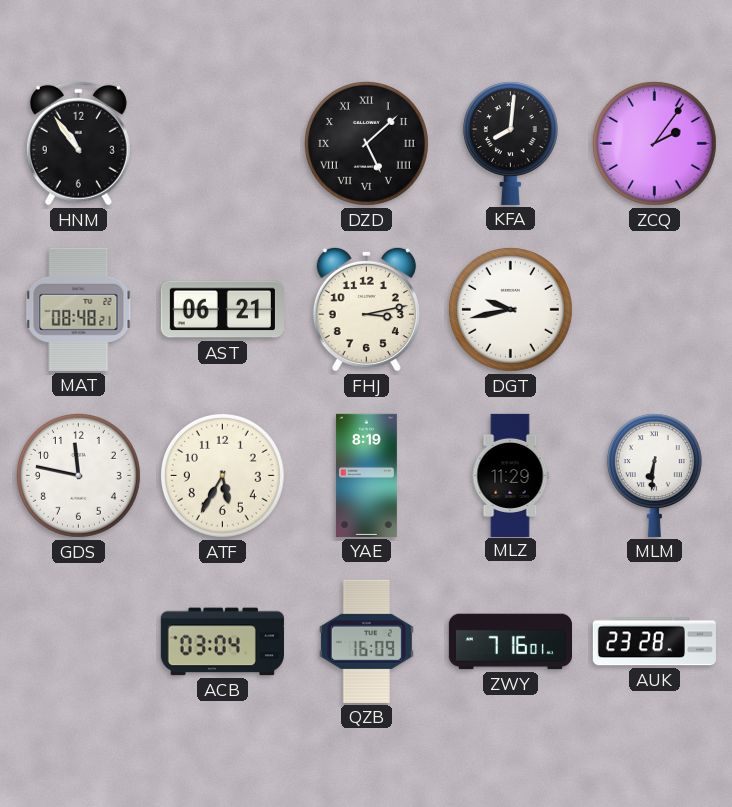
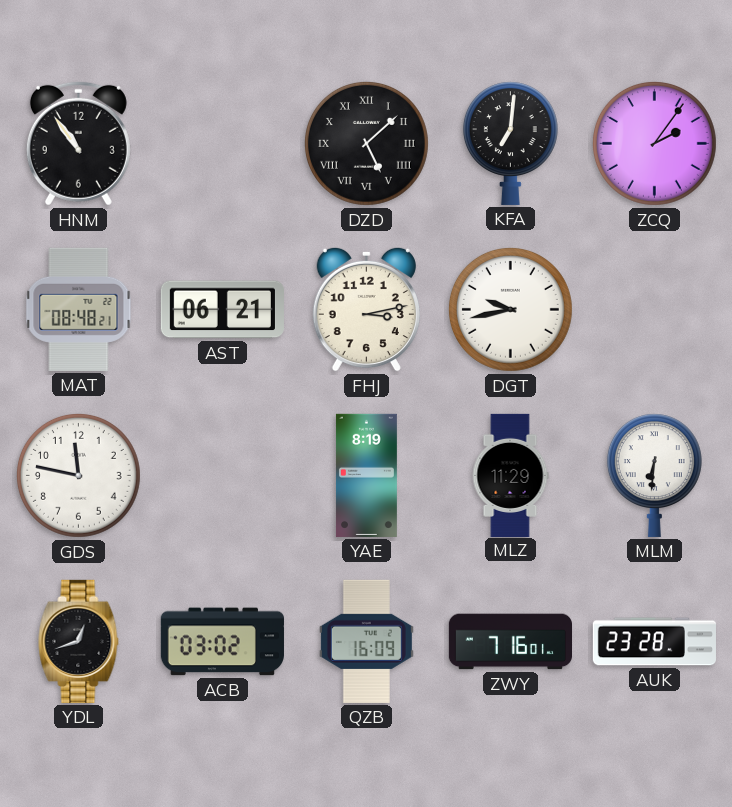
KFA: 8:01 -> 7:01 (510, 143)
ATF: 5:35 -> none (222, 475)
YDL: none -> 12:42 (79, 641)
ACB: 03:04 -> 03:02 (222, 642)
